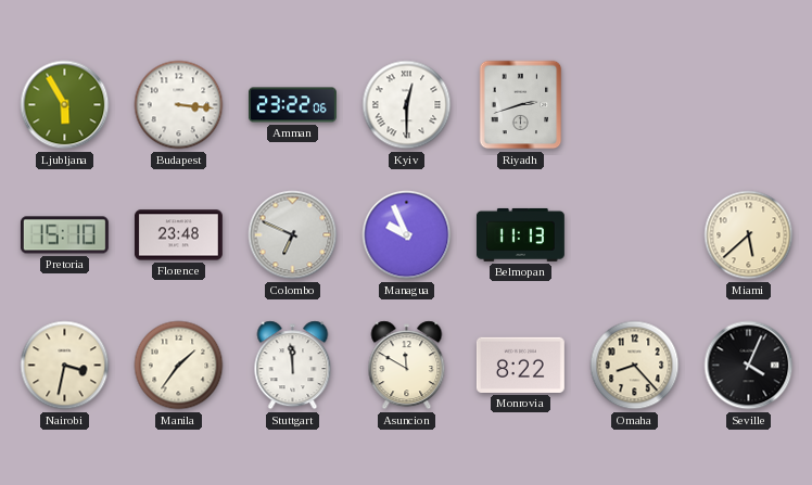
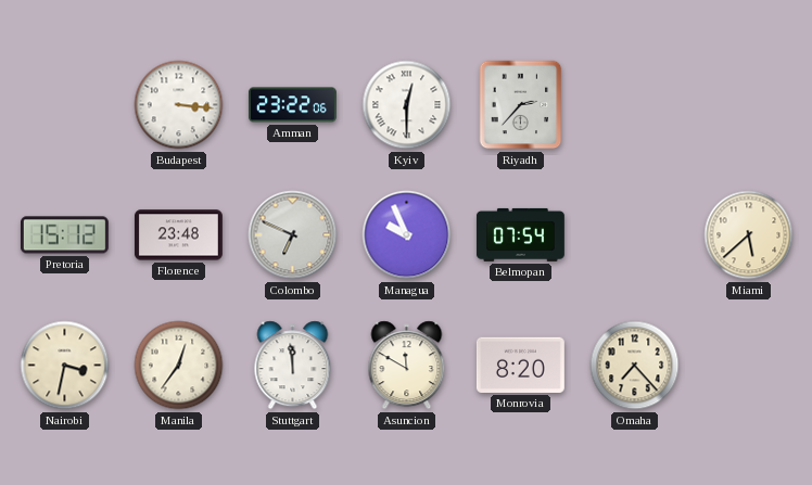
Ljubljana: 5:55 -> none (65, 105)
Riyadh: 2:42 -> 2:37 (521, 105)
Pretoria: 15:10 -> 15:12 (64, 235)
Belmopan: 11:13 -> 07:54 (520, 234)
Manila: 1:36 -> 12:36 (179, 366)
Monrovia: 8:22 -> 8:20 (520, 365)
Omaha: 8:23 -> 7:23 (635, 366)
Seville: 4:04 -> none (749, 366)
